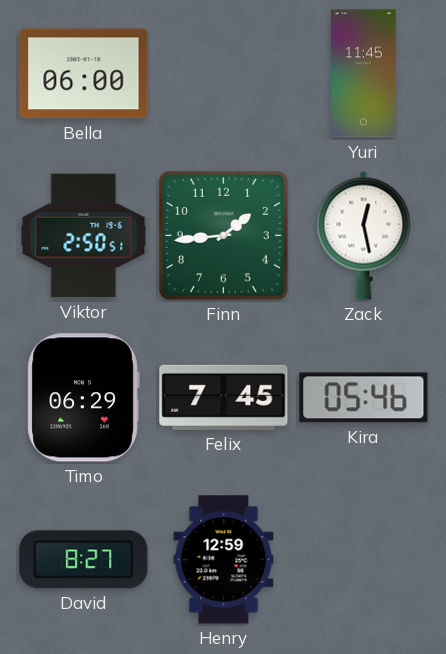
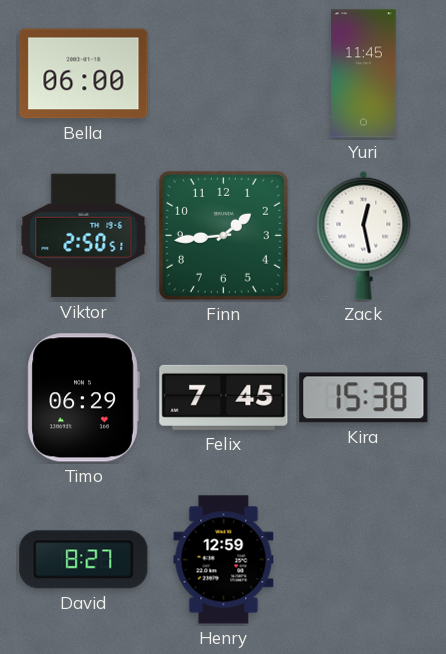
Kira: 05:46 -> 15:38 (364, 398)
